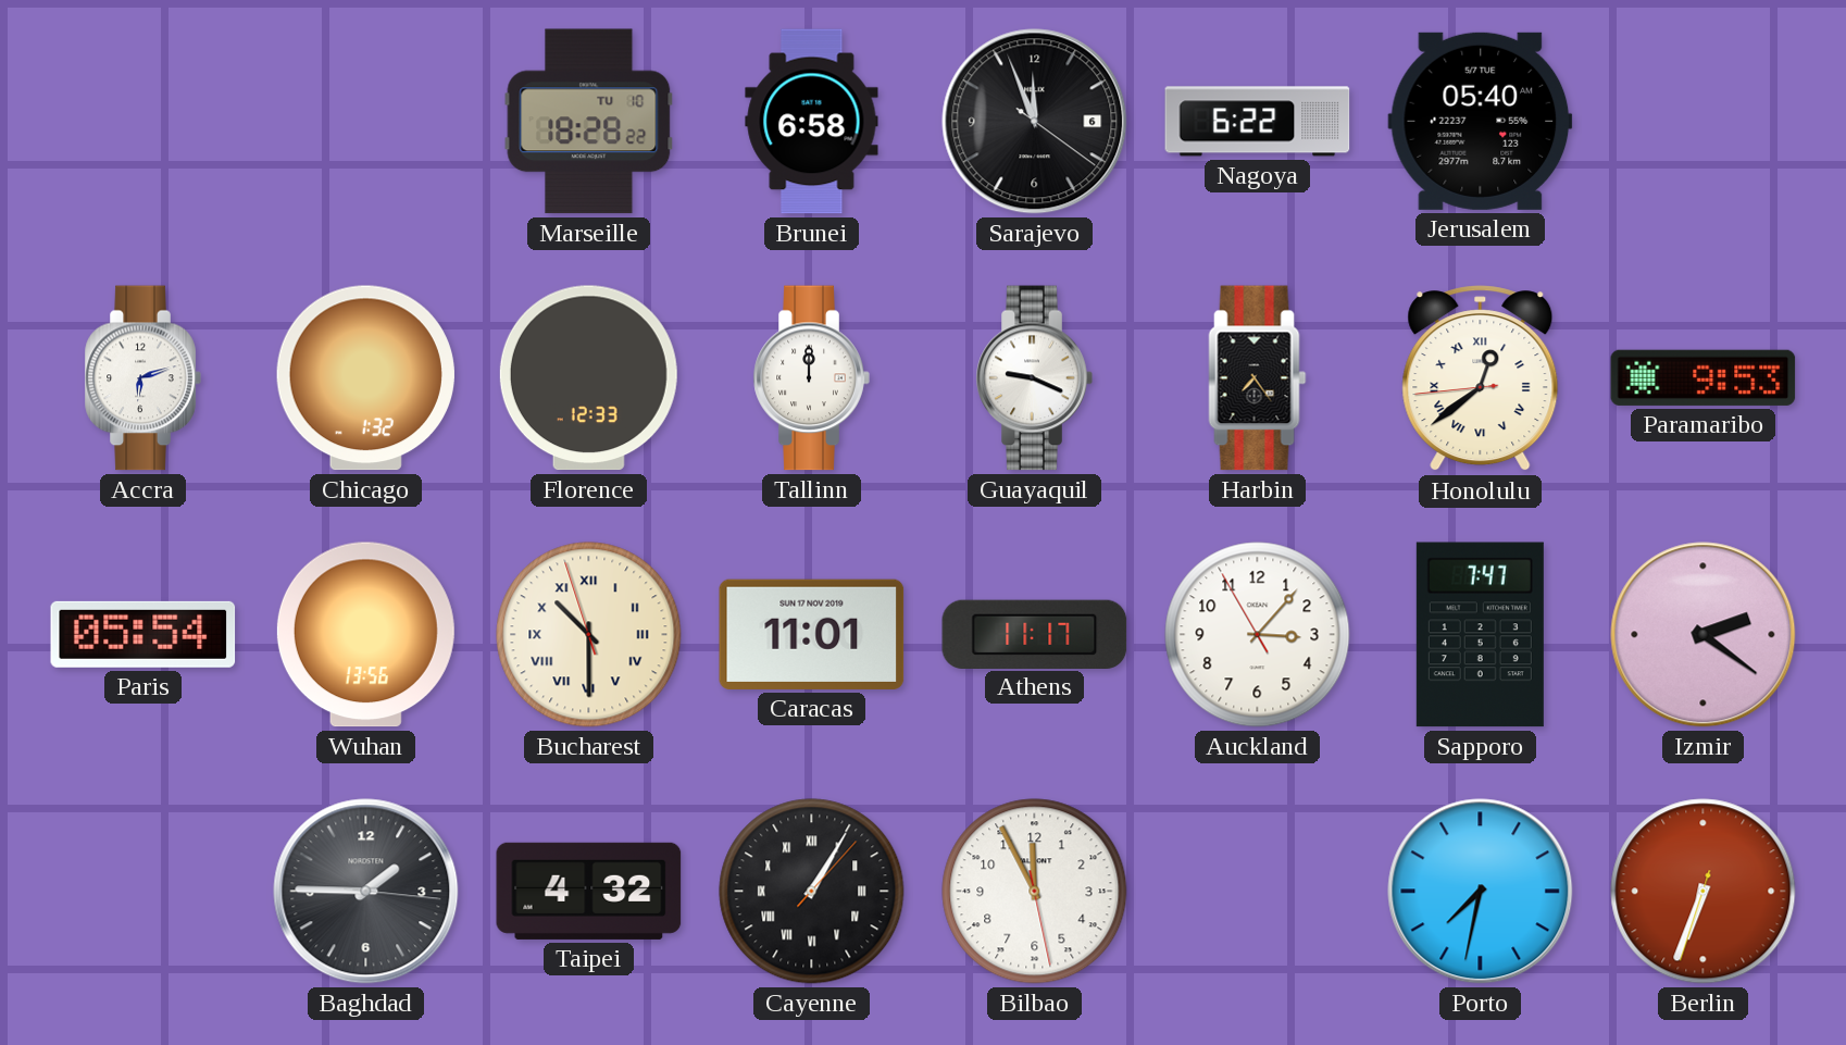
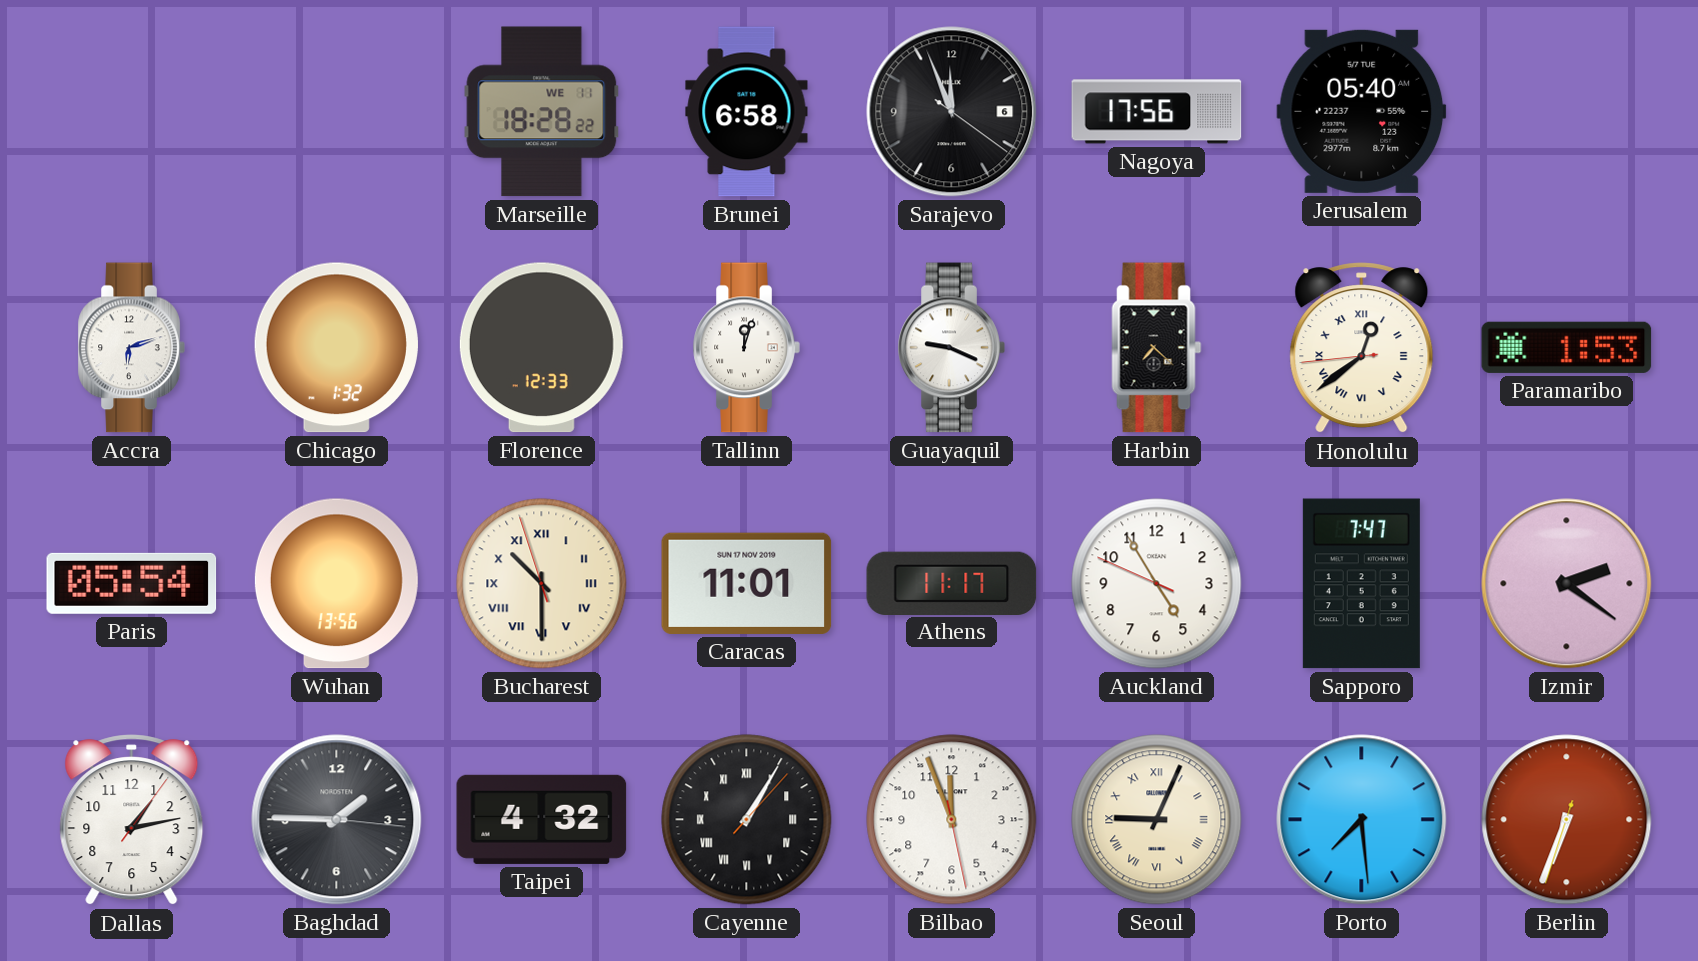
Marseille date: TU 10 -> WE 11 (542, 112)
Nagoya: 6:22 -> 17:56 (1157, 112)
Tallinn: 12:00 -> 12:03 (746, 348)
Harbin: 7:24 -> 7:22 (1157, 348)
Paramaribo: 9:53 -> 1:53 (1567, 347)
Auckland: 3:06 -> 4:54 (1157, 584)
Dallas: none -> 1:13 (132, 820)
Bilbao: 11:55 -> 11:56 (952, 820)
Seoul: none -> 9:04 (1157, 820)
Porto: 7:32 -> 7:29 (1362, 820)
